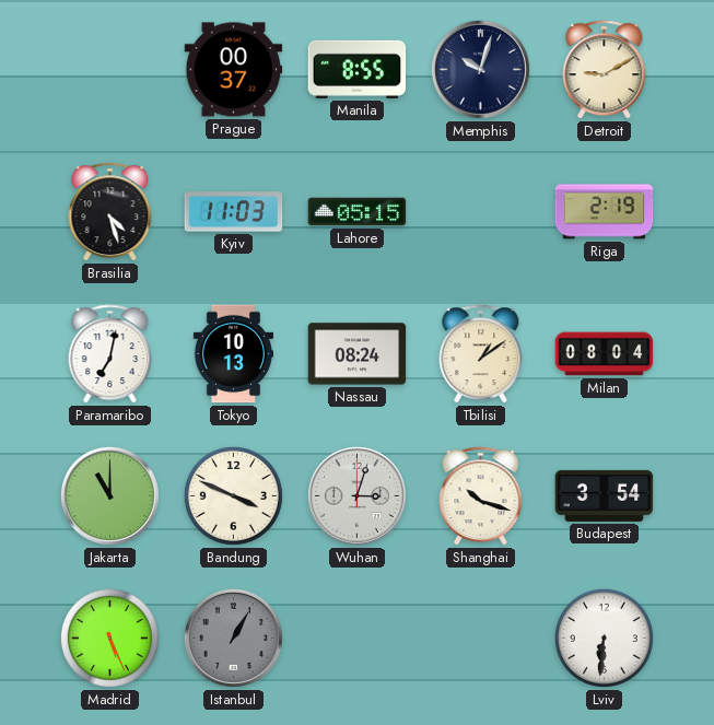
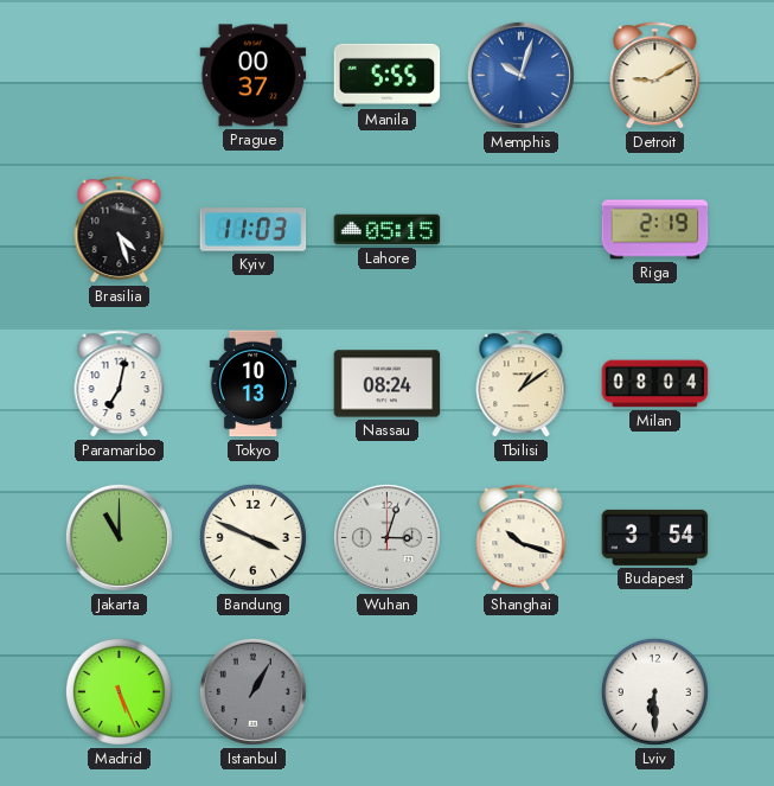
Manila: 8:55 -> 5:55 (388, 75)
Memphis dial: navy -> blue (520, 75)
Lviv: 6:31 -> 6:30 (654, 691)
